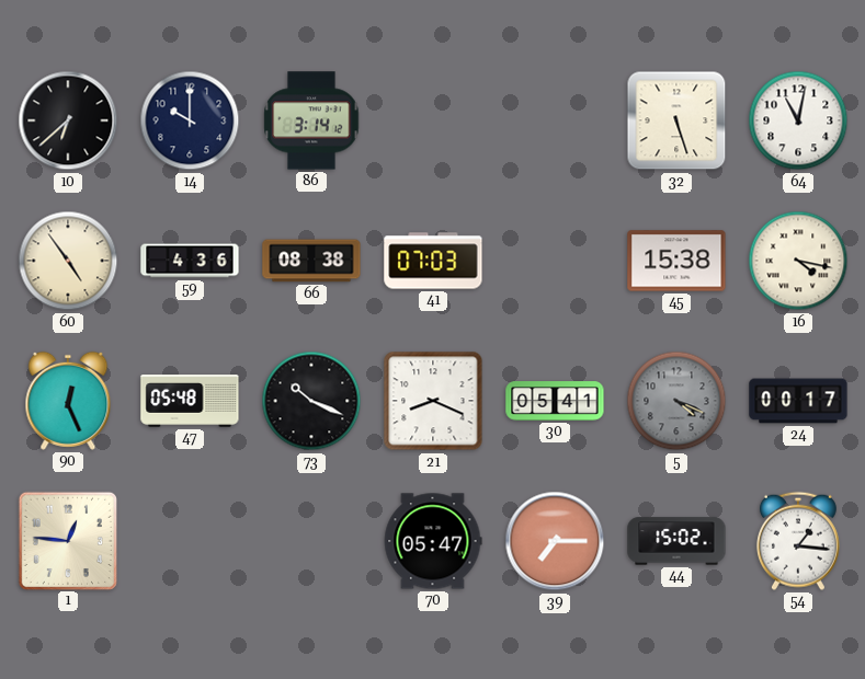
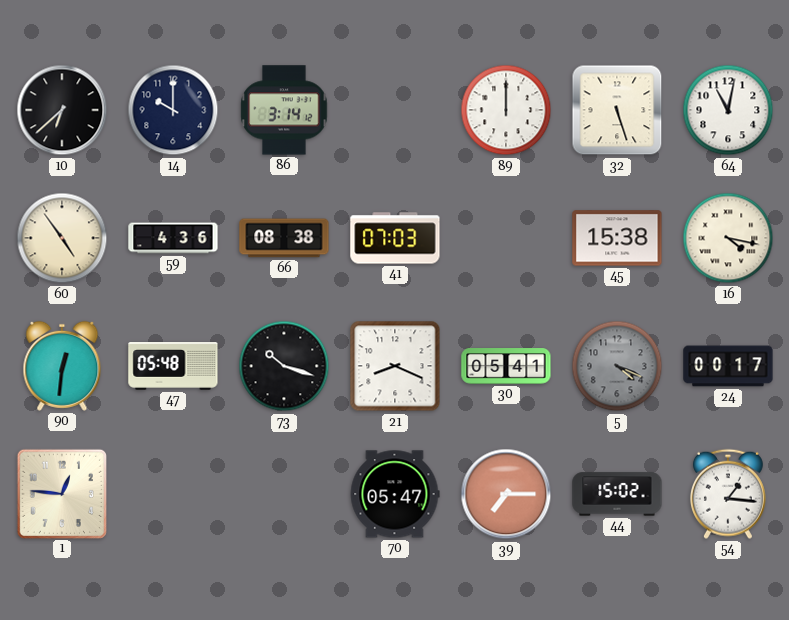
89: none -> 12:00 (506, 110)
90: 12:26 -> 12:31 (62, 366)
73: 10:19 -> 10:18 (284, 366)
